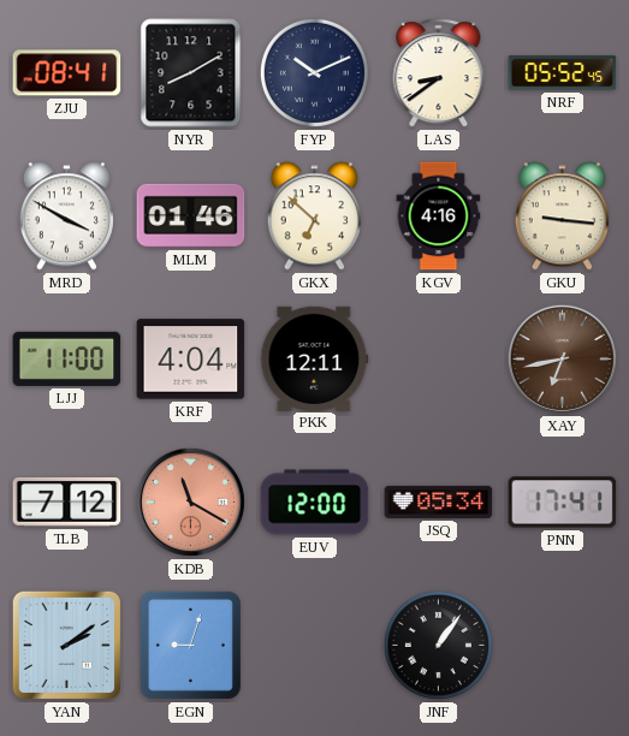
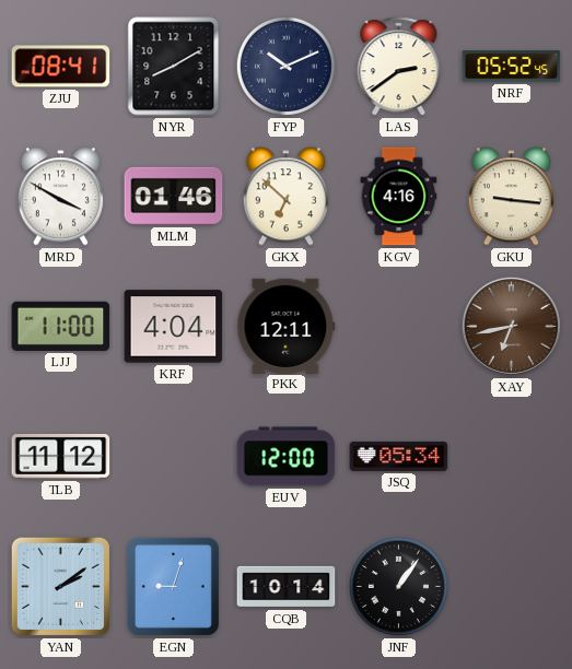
LAS: 8:39 -> 2:39 (399, 67)
TLB: 7:12 -> 11:12 (61, 456)
KDB: 11:20 -> none (190, 501)
PNN: 17:41 -> none (563, 503)
CQB: none -> 10:14 (287, 587)
